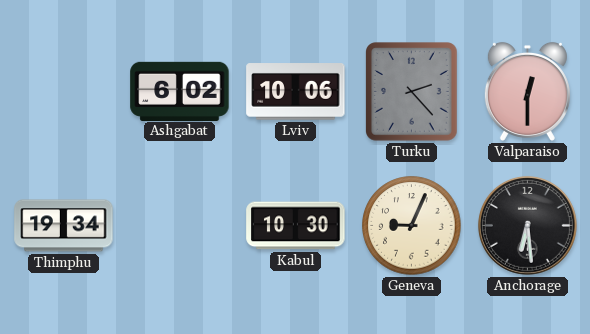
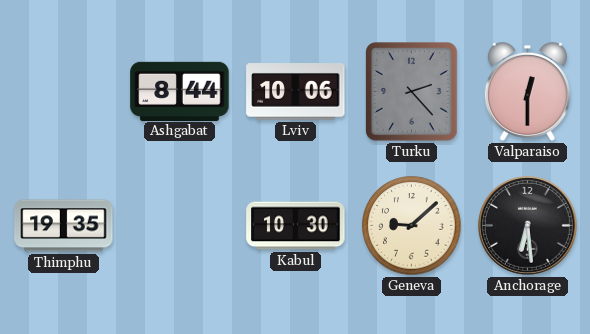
Ashgabat: 6:02 -> 8:44 (180, 91)
Thimphu: 19:34 -> 19:35 (64, 226)
Geneva: 9:04 -> 9:08 (412, 226)
